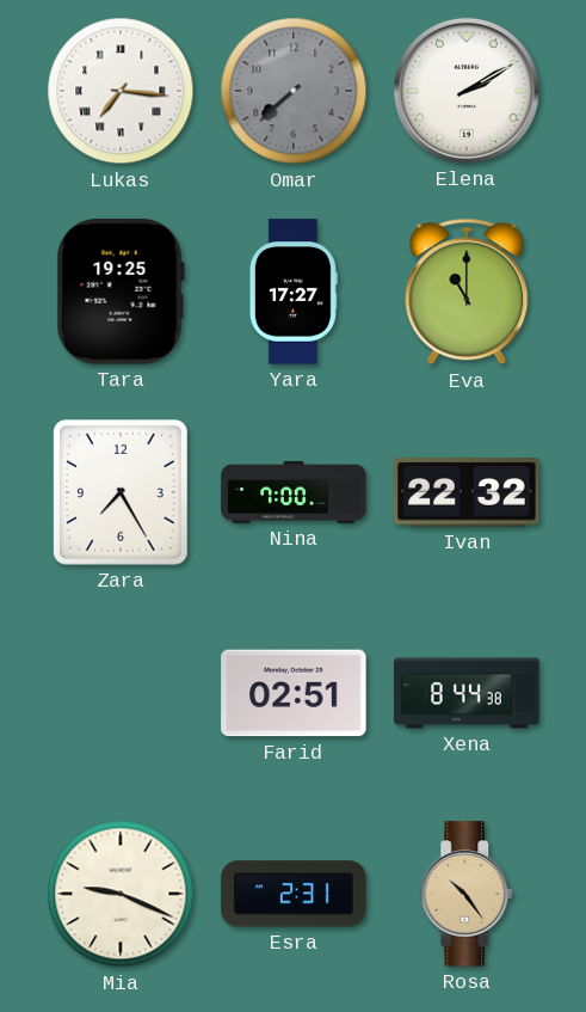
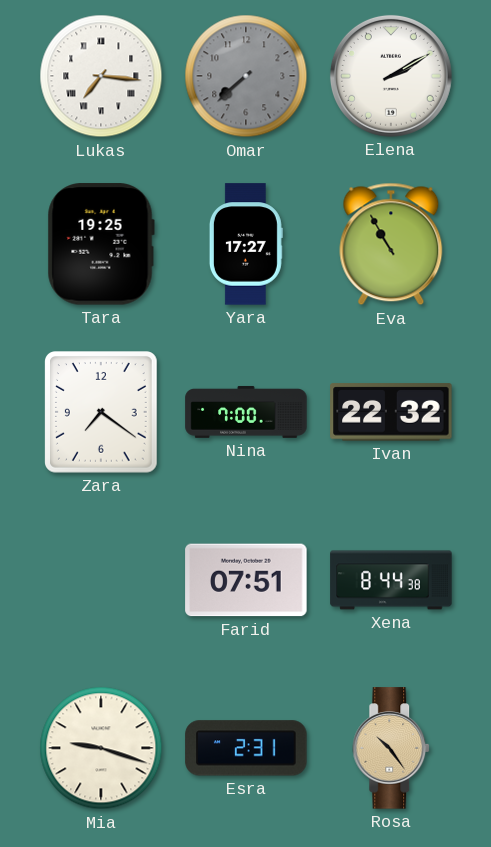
Eva: 11:00 -> 10:55 (391, 244)
Zara: 7:25 -> 7:21 (102, 412)
Farid: 02:51 -> 07:51 (246, 580)
Mia: 9:19 -> 9:18 (101, 748)
